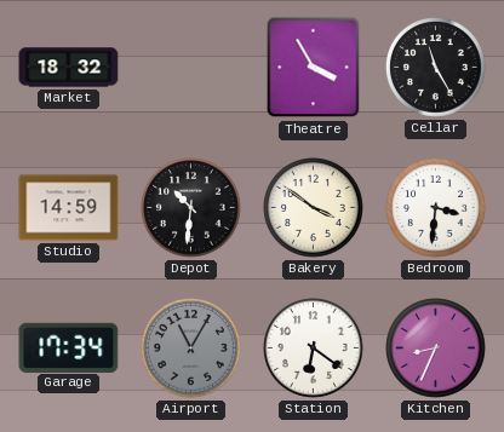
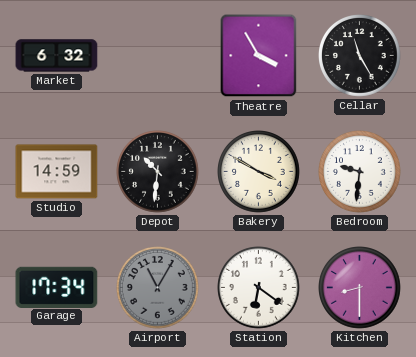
Market: 18:32 -> 6:32 (57, 56)
Bakery: 3:51 -> 3:50 (259, 172)
Bedroom: 3:31 -> 9:31 (360, 172)
Kitchen: 8:34 -> 8:30 (360, 288)
